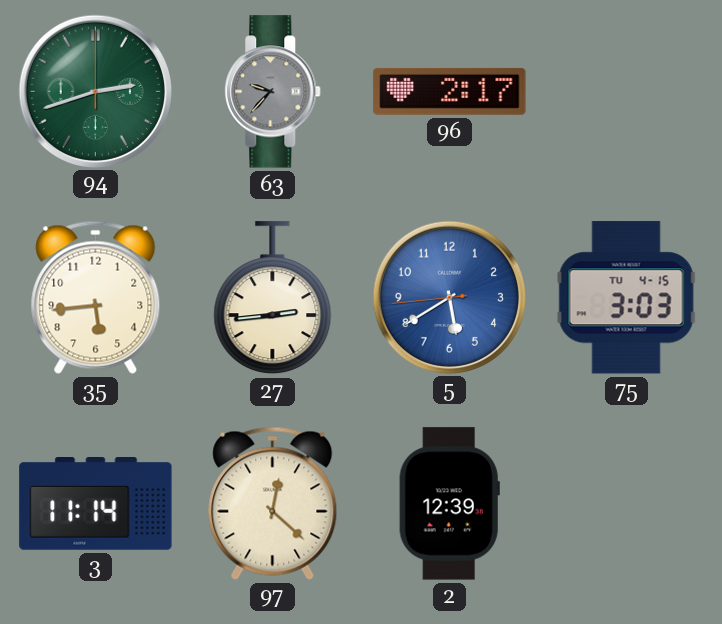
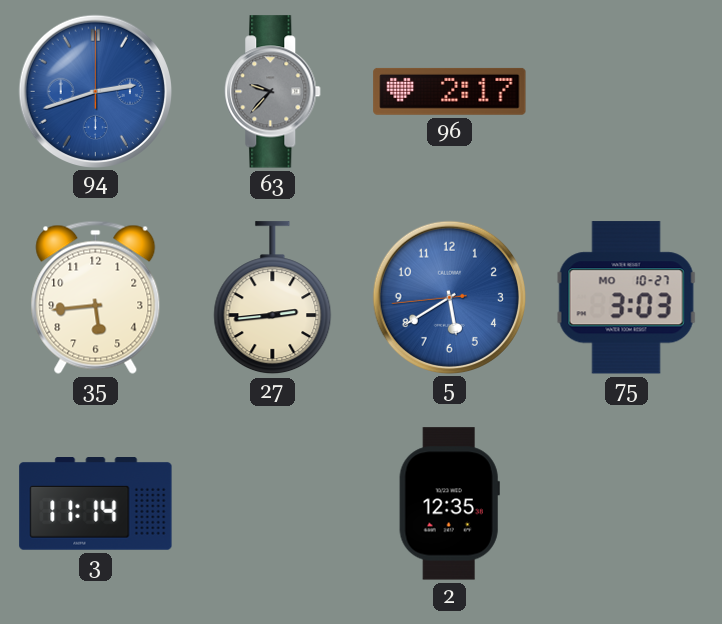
94 dial: green -> blue (95, 91)
75 date: TU 4-15 -> MO 10-27 (626, 298)
97: 12:22 -> none (273, 503)
2: 12:39 -> 12:35 (449, 504)
